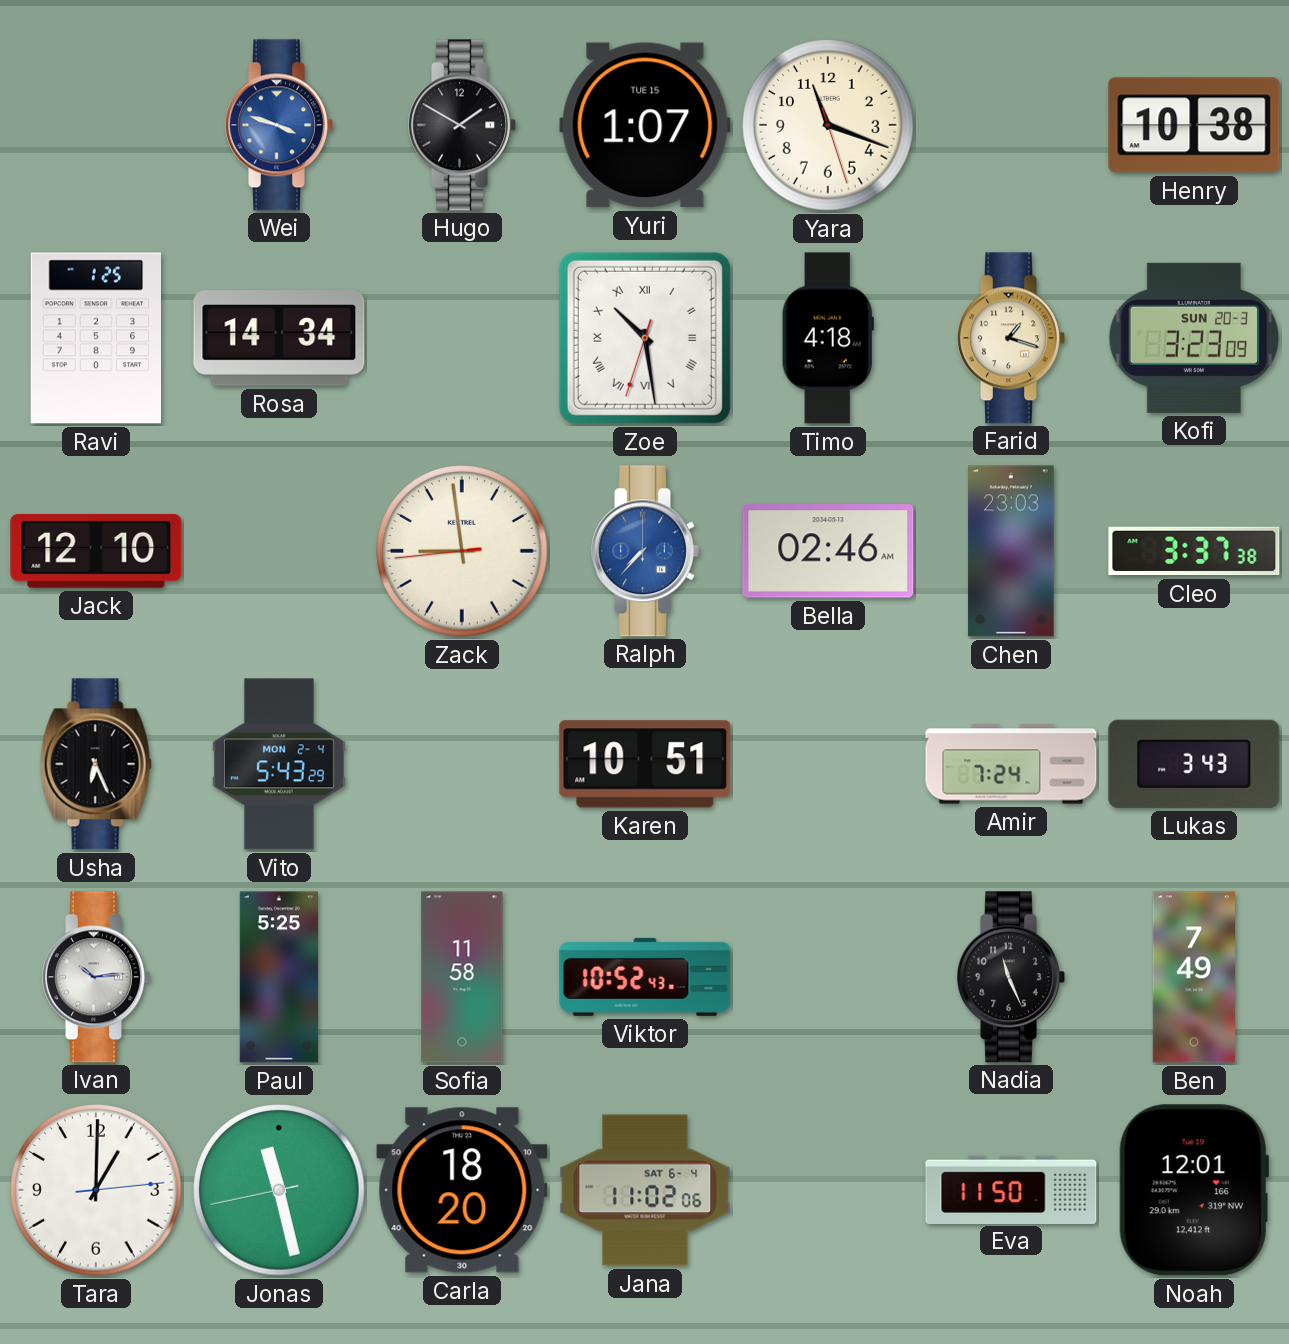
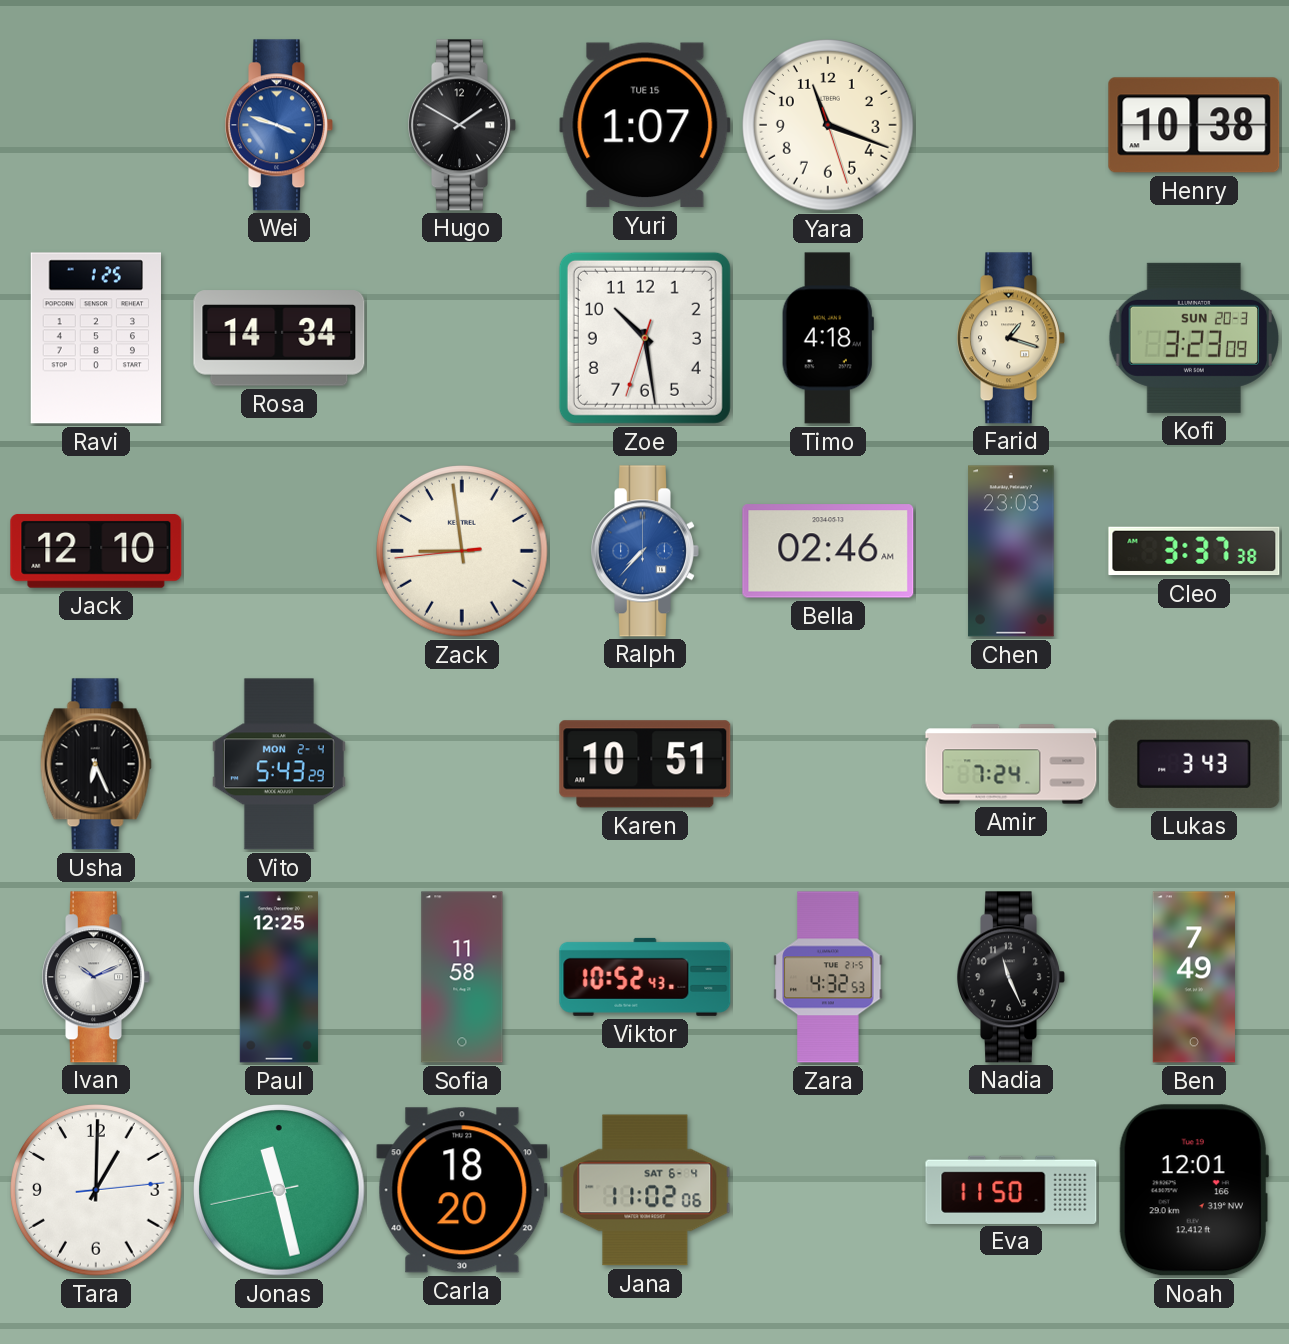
Zoe numerals: Roman -> Arabic (645, 338)
Ivan: 10:14 -> 10:11 (97, 977)
Paul: 5:25 -> 12:25 (279, 977)
Zara: none -> 4:32 (828, 977)
